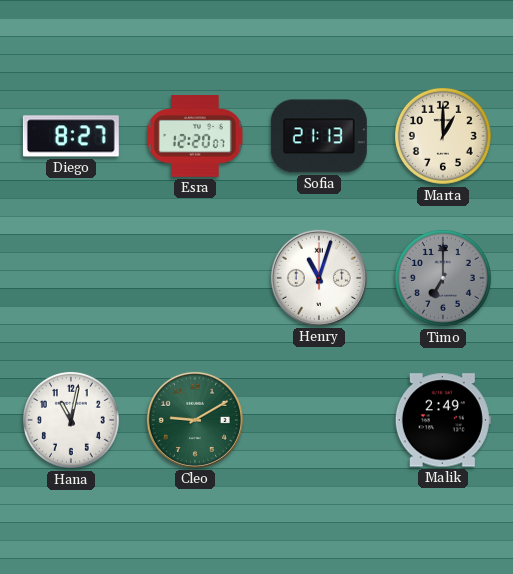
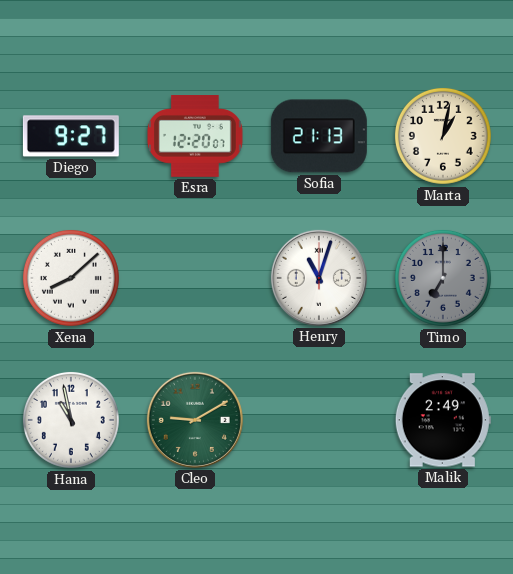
Diego: 8:27 -> 9:27 (71, 136)
Marta: 1:00 -> 1:02 (443, 136)
Xena: none -> 8:08 (71, 278)
Hana: 11:02 -> 10:58 (71, 420)
